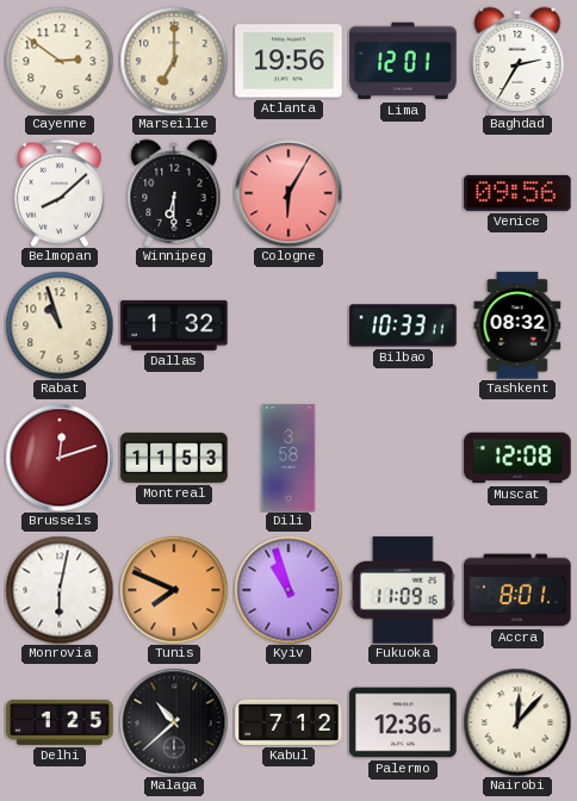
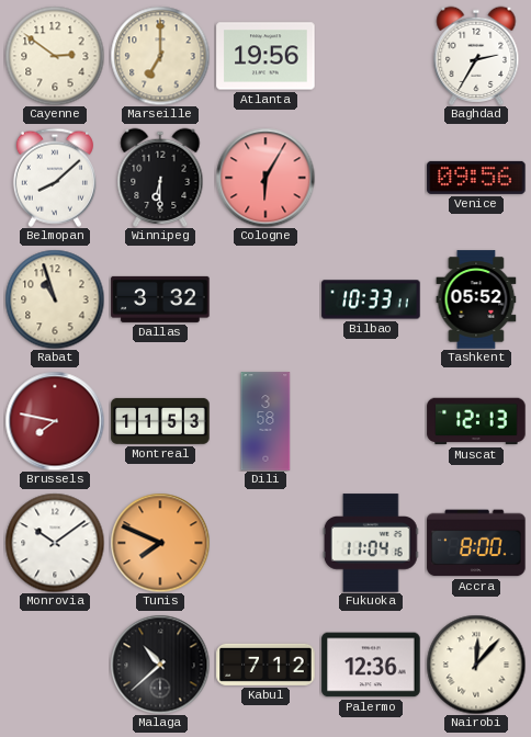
Lima: 12:01 -> none (403, 61)
Dallas: 1:32 -> 3:32 (160, 299)
Tashkent: 08:32 -> 05:52 (476, 299)
Brussels: 12:12 -> 7:47 (55, 421)
Muscat: 12:08 -> 12:13 (476, 421)
Monrovia: 6:02 -> 10:09 (55, 543)
Kyiv: 10:57 -> none (288, 590)
Fukuoka: 11:09 -> 11:04 (371, 543)
Accra: 8:01 -> 8:00 (476, 543)
Delhi: 1:25 -> none (60, 722)
